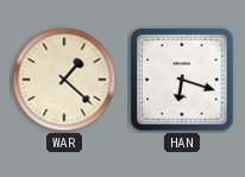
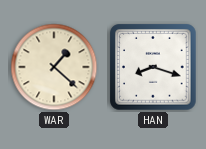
HAN: 6:18 -> 8:18 (153, 67)
